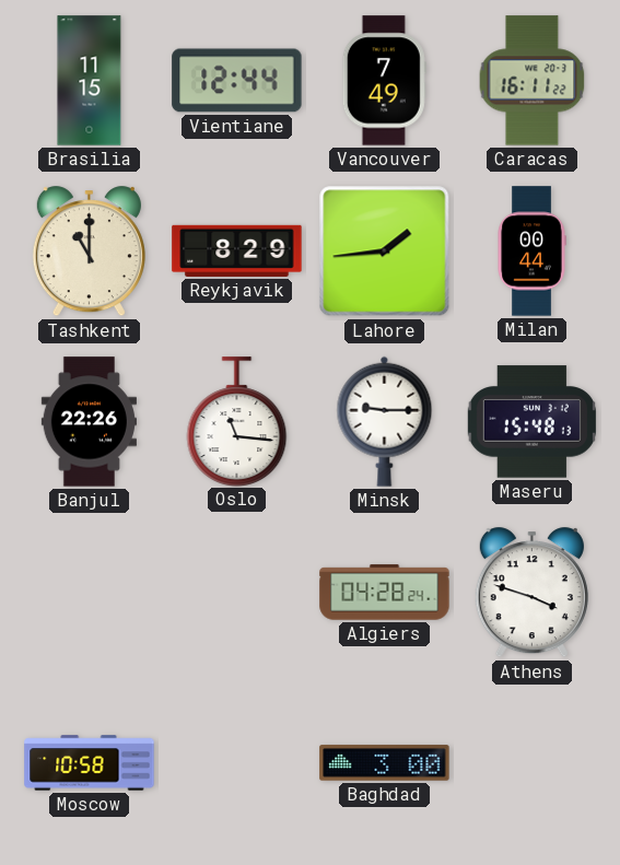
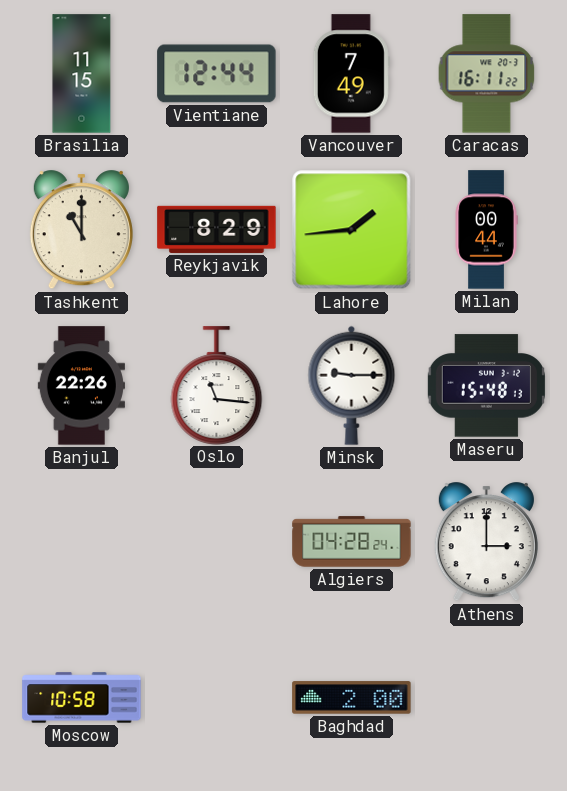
Athens: 3:48 -> 3:00 (486, 542)
Baghdad: 3:00 -> 2:00 (352, 698)
